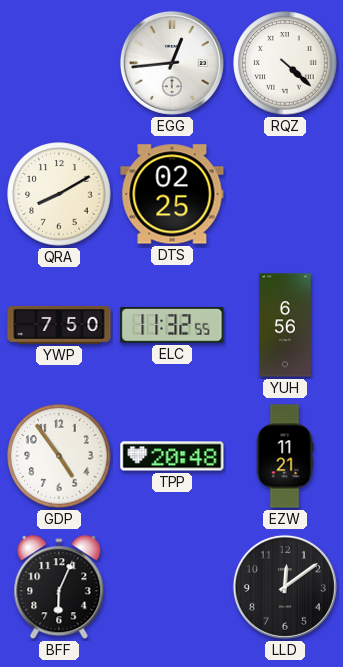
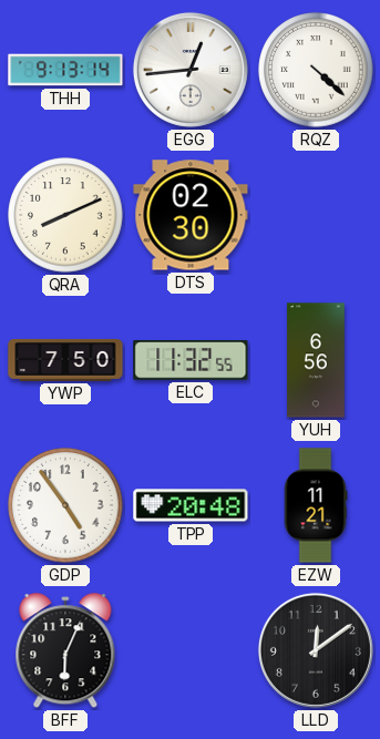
THH: none -> 9:13 (65, 70)
QRA: 8:10 -> 8:11 (65, 215)
DTS: 02:25 -> 02:30 (191, 215)
